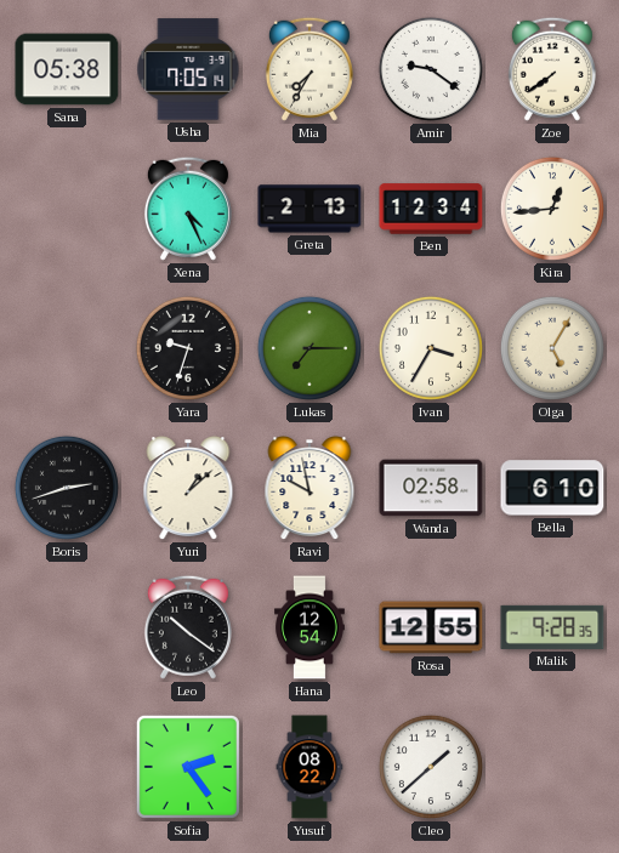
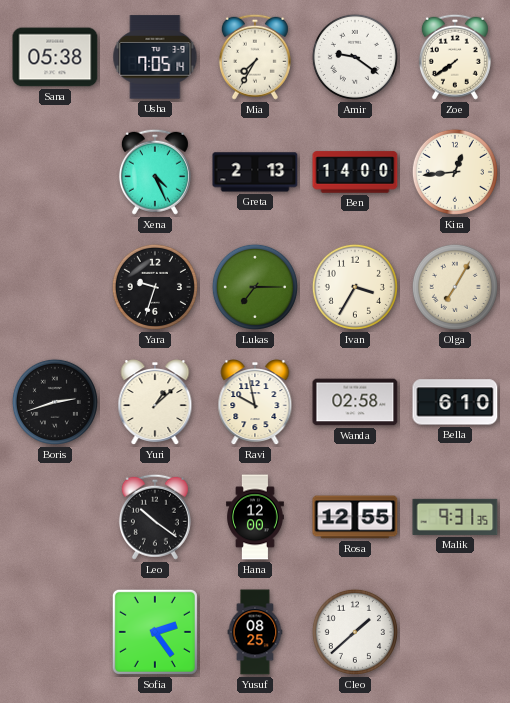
Ben: 12:34 -> 14:00 (355, 172)
Olga: 5:05 -> 7:05 (455, 287)
Hana: 12:54 -> 12:00 (256, 517)
Malik: 9:28 -> 9:31 (455, 517)
Yusuf: 08:22 -> 08:25 (255, 632)
